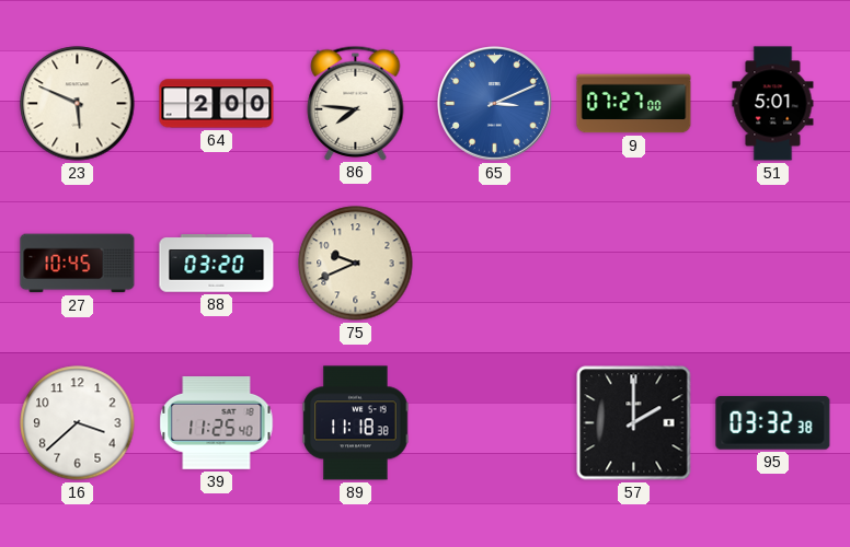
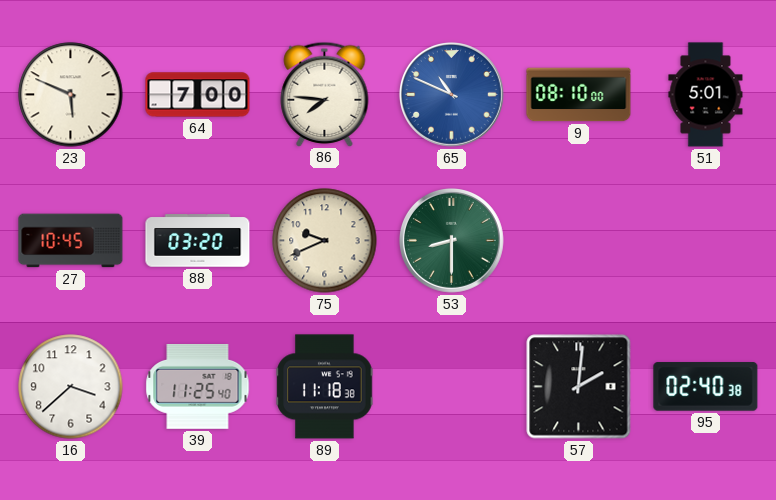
64: 2:00 -> 7:00 (198, 95)
65: 3:11 -> 10:49 (451, 94)
9: 07:27 -> 08:10 (579, 95)
53: none -> 8:30 (451, 240)
57: 2:00 -> 2:01 (579, 387)
95: 03:32 -> 02:40 (706, 387)
